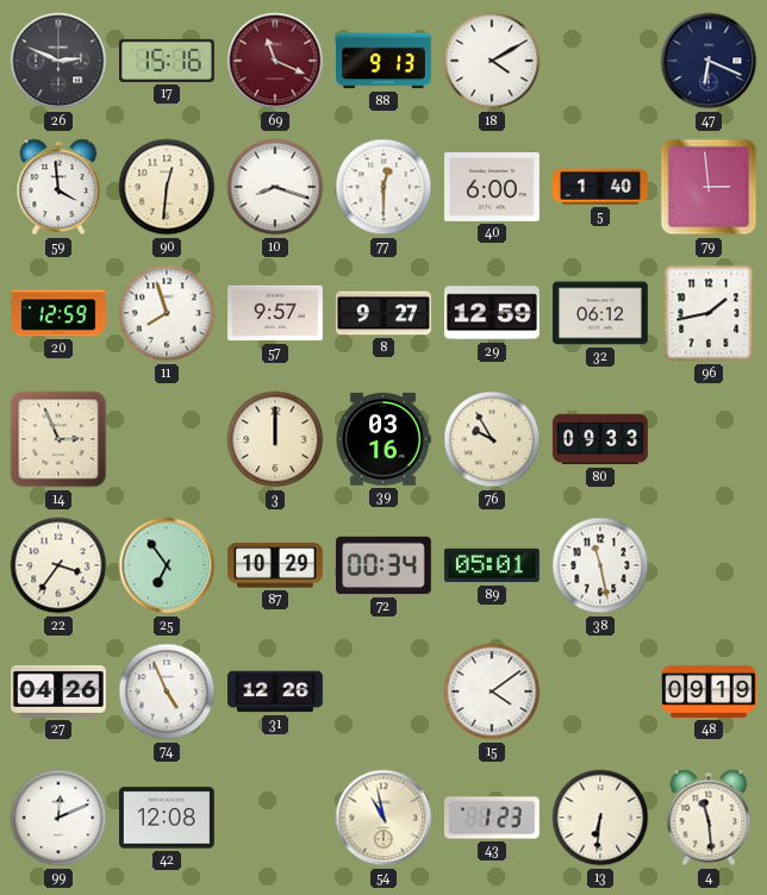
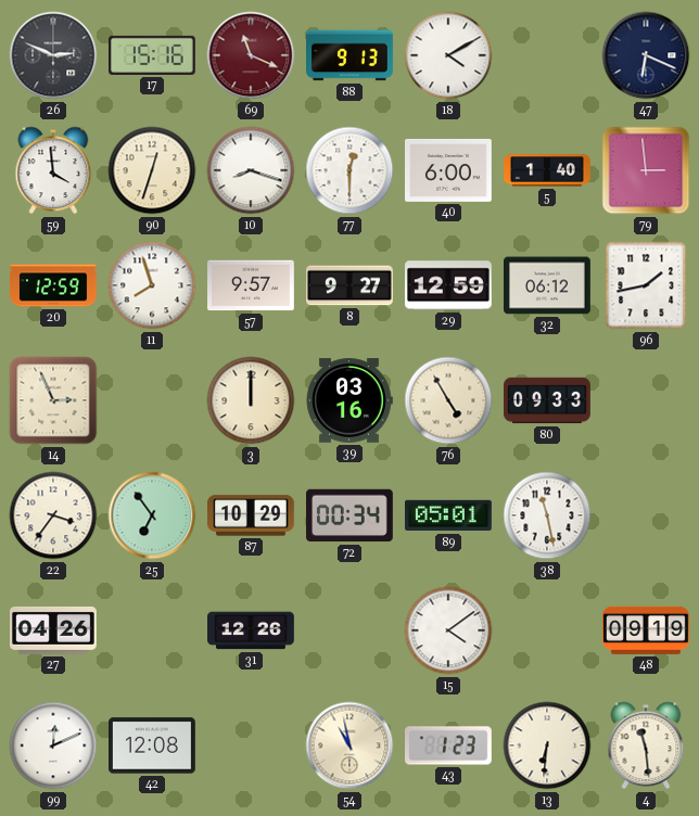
90: 12:31 -> 12:33 (152, 170)
76: 9:55 -> 4:55 (448, 400)
74: 4:56 -> none (167, 691)
